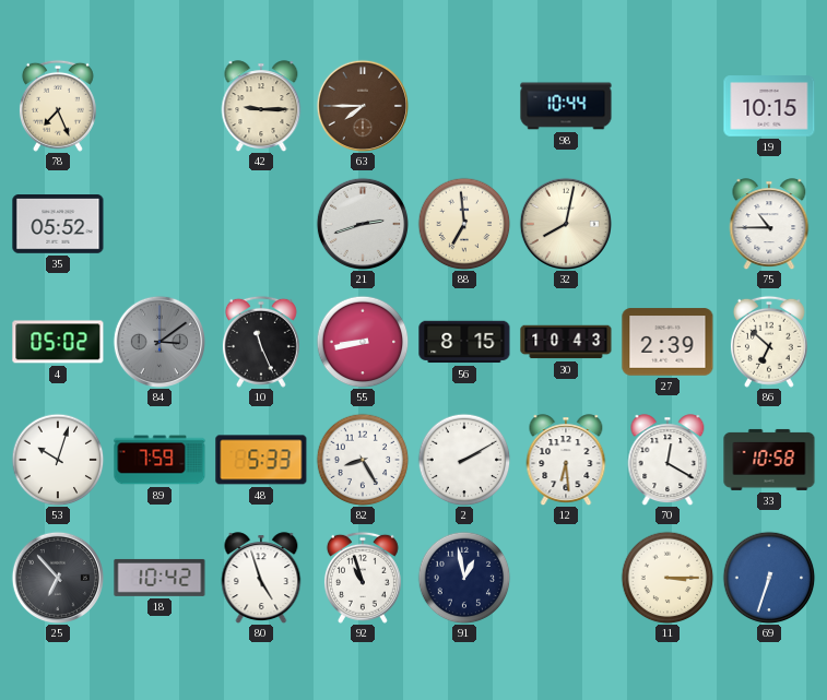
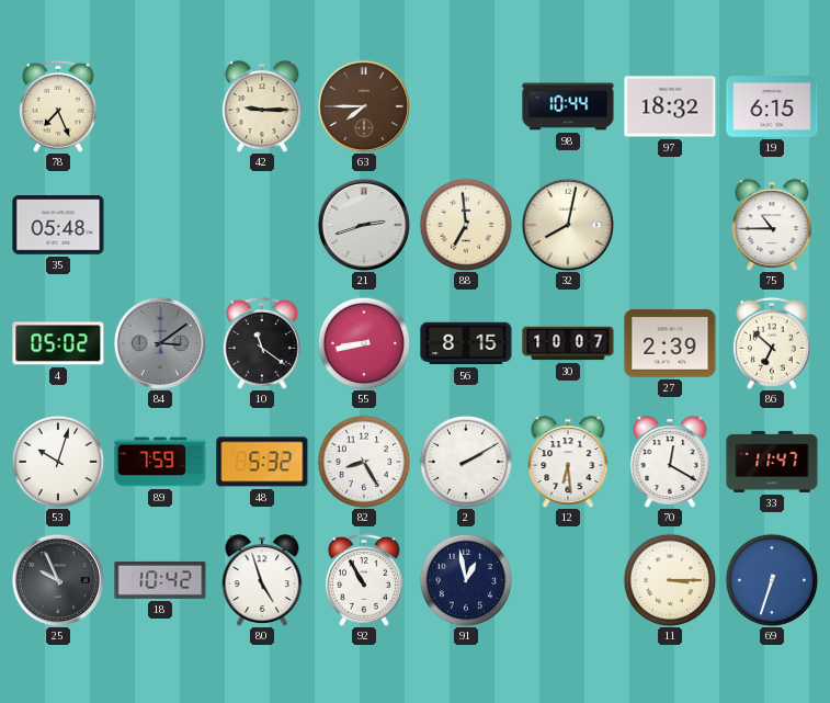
97: none -> 18:32 (670, 106)
19: 10:15 -> 6:15 (772, 106)
35: 05:52 -> 05:48 (58, 226)
10: 11:26 -> 11:21 (262, 343)
30: 10:43 -> 10:07 (568, 343)
48: 5:33 -> 5:32 (262, 462)
33: 10:58 -> 11:47 (772, 462)
25: 6:53 -> 9:56 (57, 579)
92: 10:57 -> 10:55 (364, 580)
